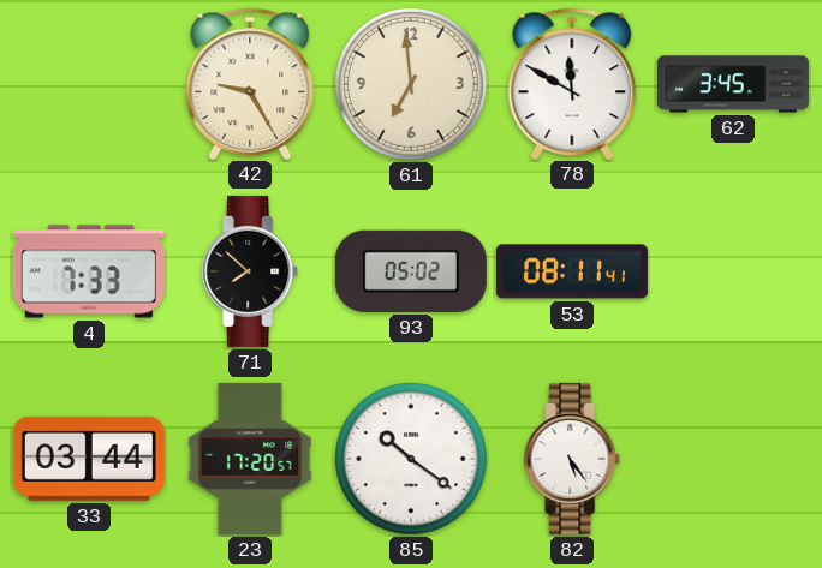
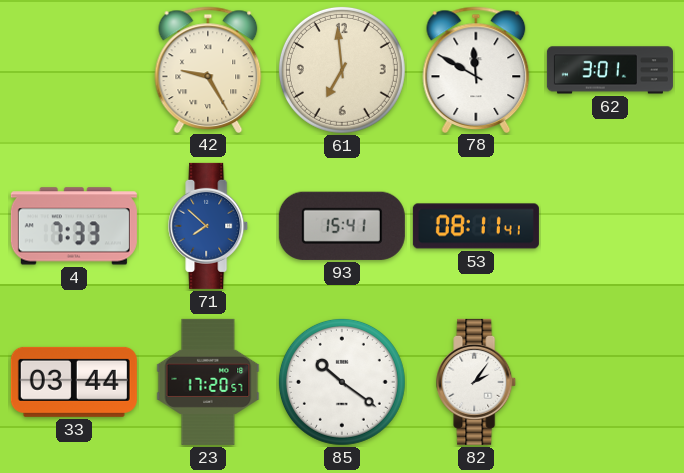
62: 3:45 -> 3:01 (610, 70)
71 dial: black -> blue (209, 226)
93: 05:02 -> 15:41 (342, 226)
82: 5:24 -> 2:06 (477, 382)
